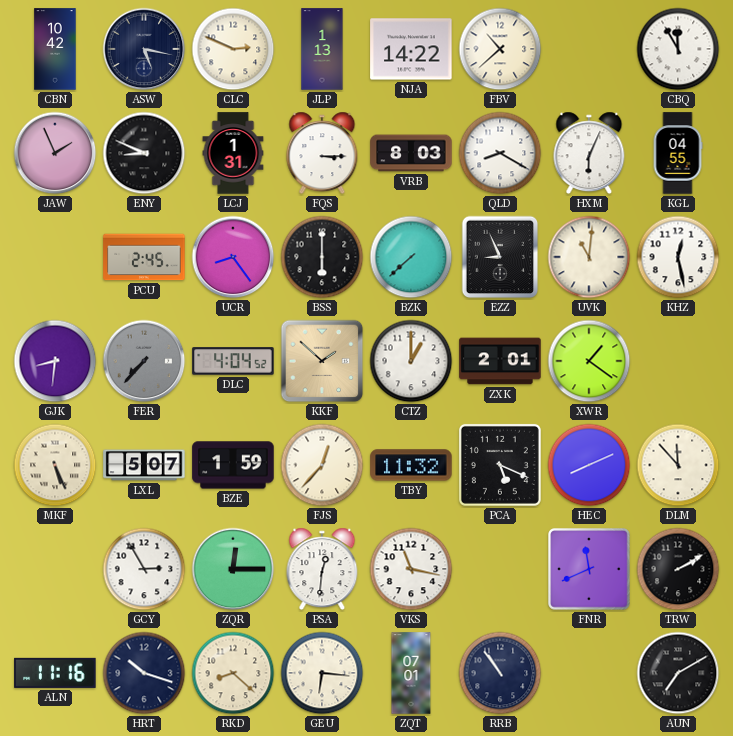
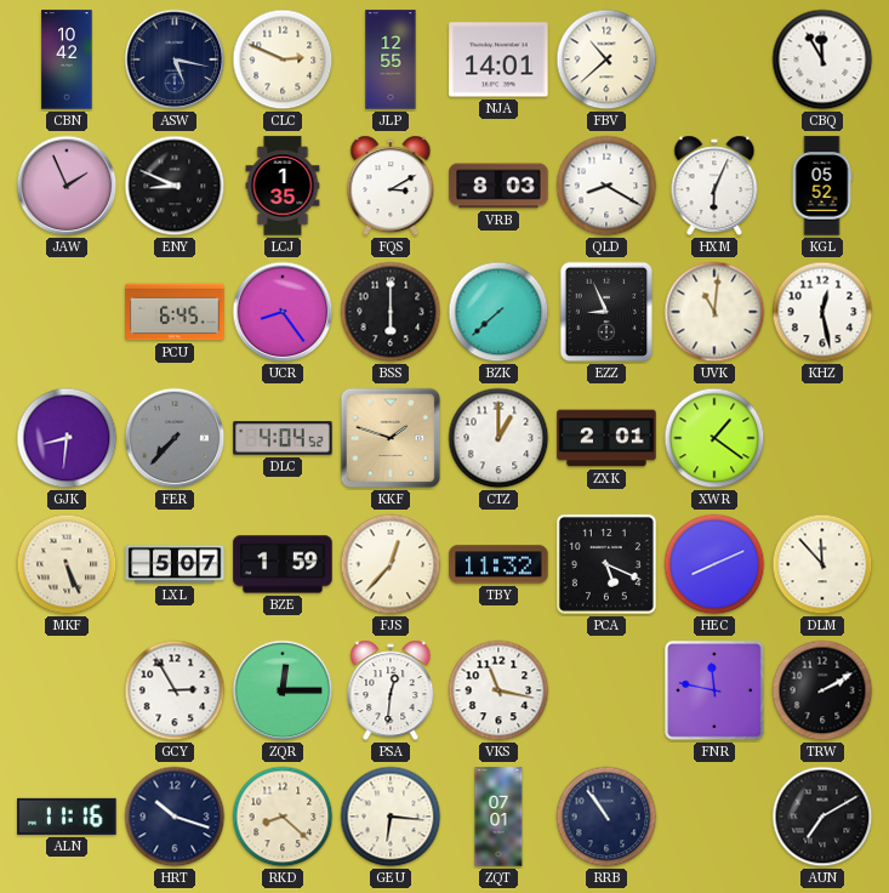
JLP: 1:13 -> 12:55 (391, 59)
NJA: 14:22 -> 14:01 (498, 59)
LCJ: 1:31 -> 1:35 (283, 186)
FQS: 3:15 -> 3:10 (391, 186)
KGL: 04:55 -> 05:52 (822, 186)
PCU: 2:45 -> 6:45 (175, 312)
KKF: 1:52 -> 1:48 (391, 438)
FNR: 11:41 -> 11:47 (716, 692)
